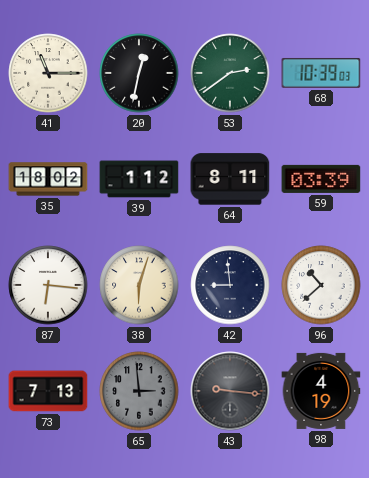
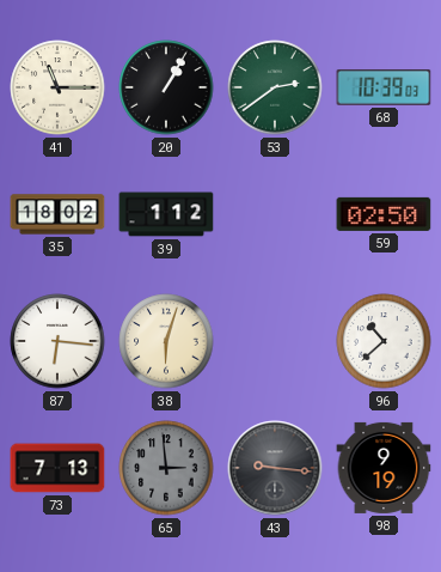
20: 12:32 -> 1:05 (166, 87)
64: 8:11 -> none (230, 179)
59: 03:39 -> 02:50 (384, 214)
42: 8:59 -> none (230, 285)
98: 4:19 -> 9:19 (384, 468)
